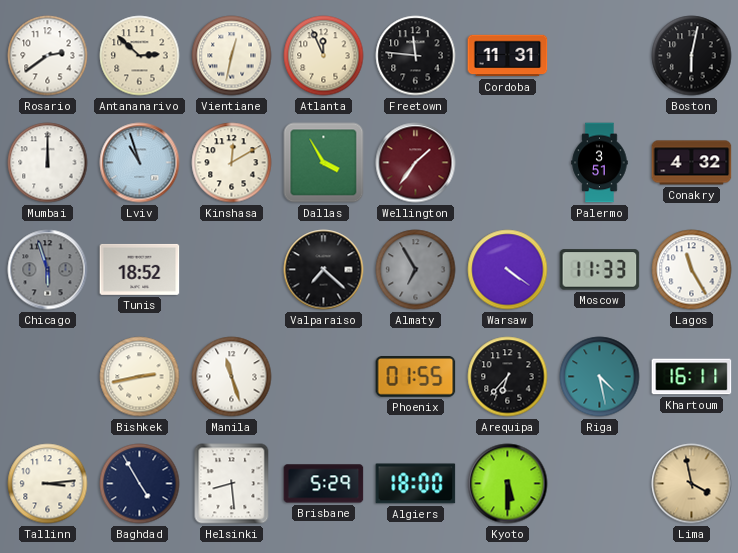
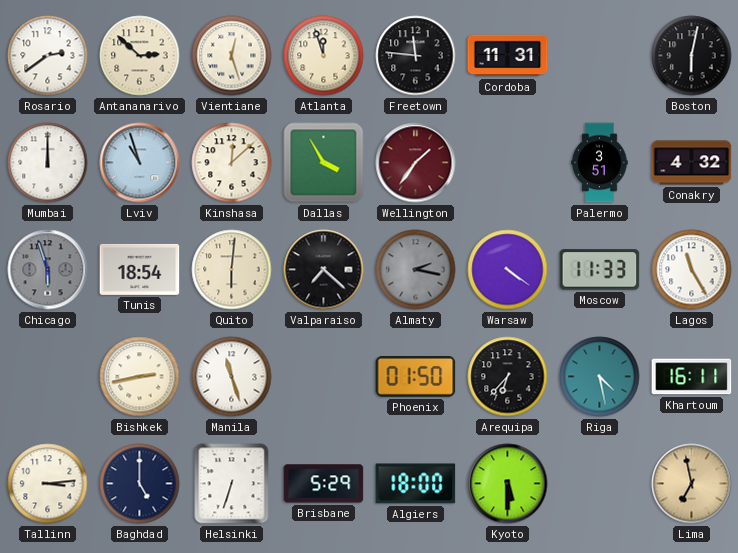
Vientiane: 12:32 -> 12:27 (232, 56)
Atlanta: 11:56 -> 11:57 (324, 56)
Kinshasa: 12:10 -> 12:08 (232, 163)
Tunis: 18:52 -> 18:54 (140, 269)
Quito: none -> 6:01 (232, 270)
Almaty: 6:55 -> 2:17 (416, 270)
Phoenix: 01:55 -> 01:50 (416, 377)
Baghdad: 4:55 -> 5:00 (140, 484)
Helsinki: 8:29 -> 6:33 (232, 484)
Lima: 3:58 -> 6:58 (692, 484)
